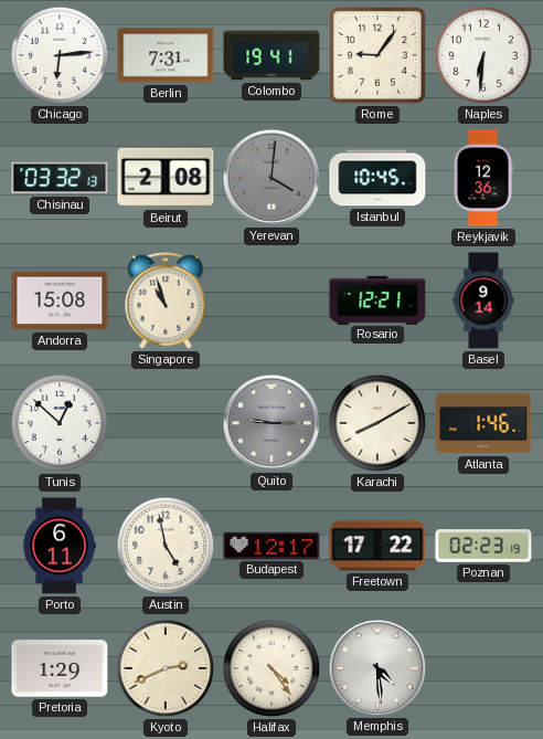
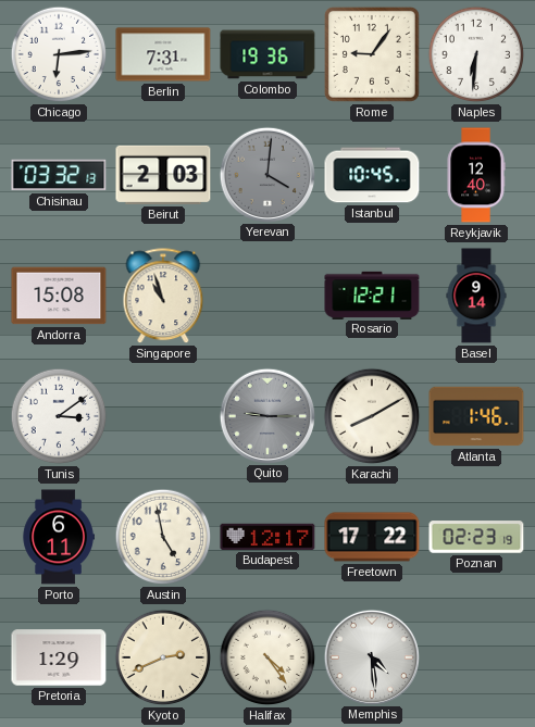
Colombo: 19:41 -> 19:36 (267, 54)
Beirut: 2:08 -> 2:03 (163, 175)
Reykjavik: 12:36 -> 12:40 (476, 175)
Tunis: 12:52 -> 3:09 (59, 416)
